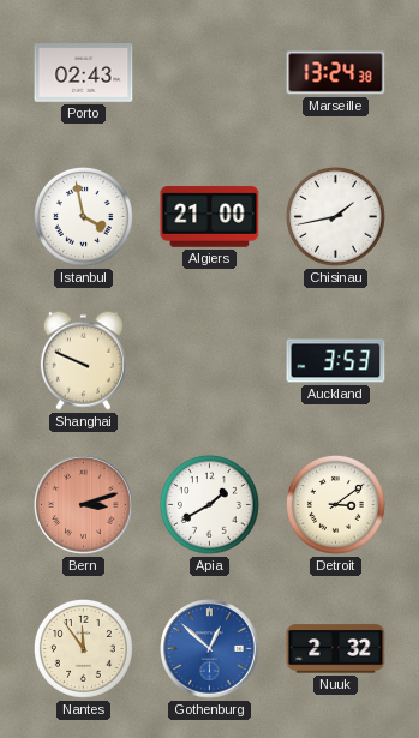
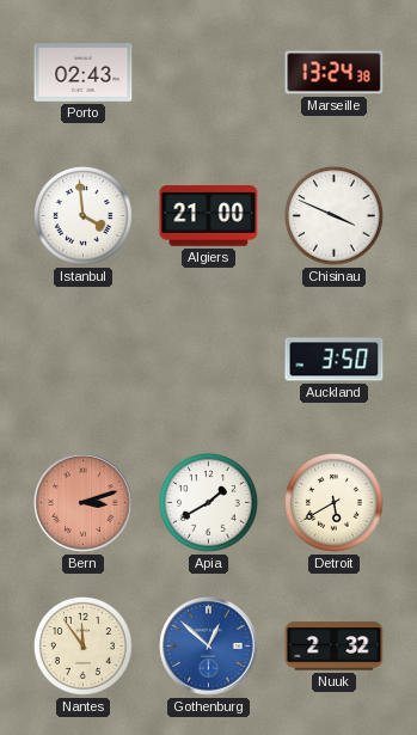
Istanbul: 3:58 -> 3:59 (82, 215)
Chisinau: 1:43 -> 3:49 (333, 215)
Shanghai: 9:49 -> none (83, 360)
Auckland: 3:53 -> 3:50 (335, 360)
Detroit: 3:09 -> 5:40 (333, 502)
